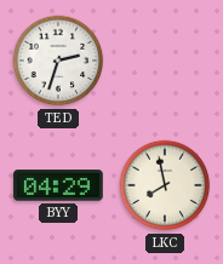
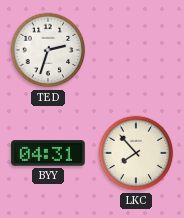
BYY: 04:29 -> 04:31 (48, 153)
LKC: 7:58 -> 7:53 (136, 153)
